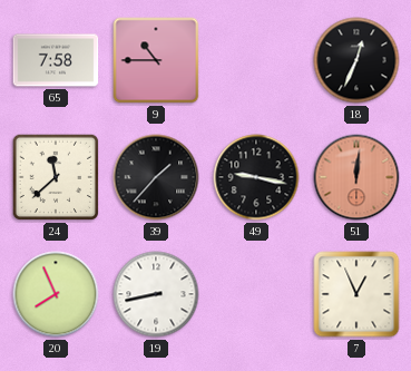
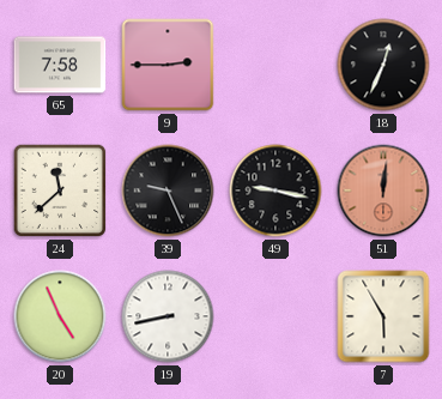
9: 10:45 -> 2:45 (168, 65)
39: 1:37 -> 9:26 (168, 191)
20: 7:56 -> 4:56 (60, 316)
7: 12:56 -> 5:55 (383, 316)
